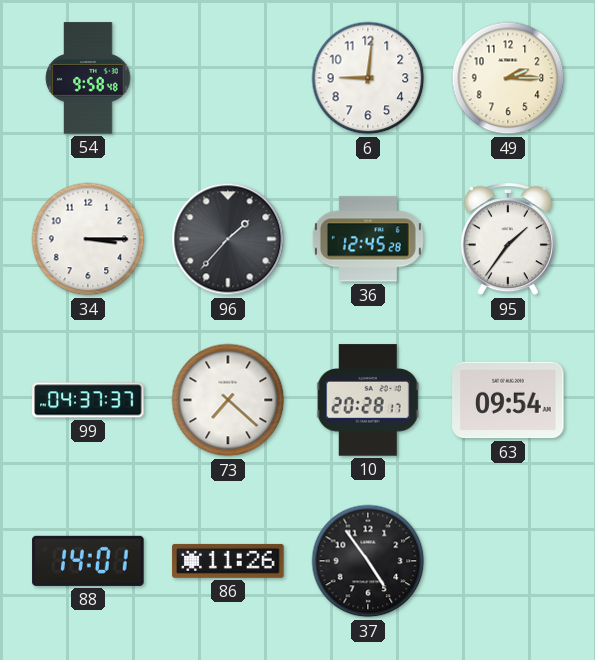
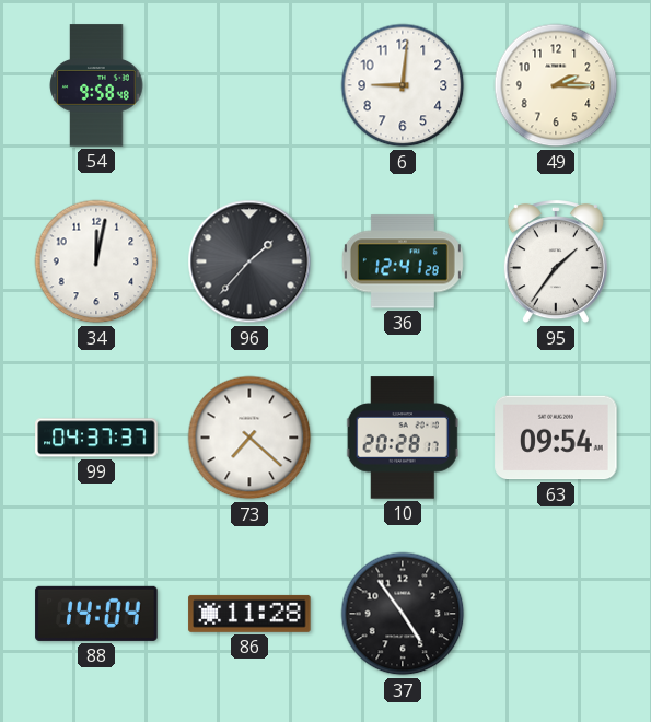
34: 3:15 -> 12:02 (96, 261)
36: 12:45 -> 12:41 (403, 261)
88: 14:01 -> 14:04 (96, 614)
86: 11:26 -> 11:28 (249, 614)
